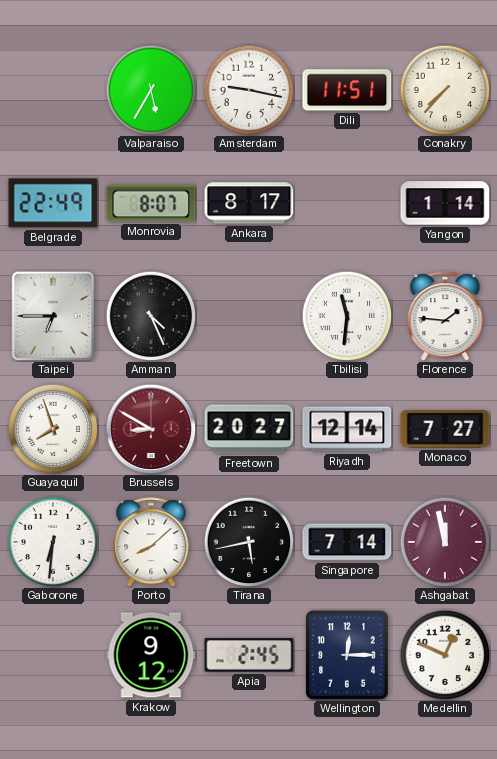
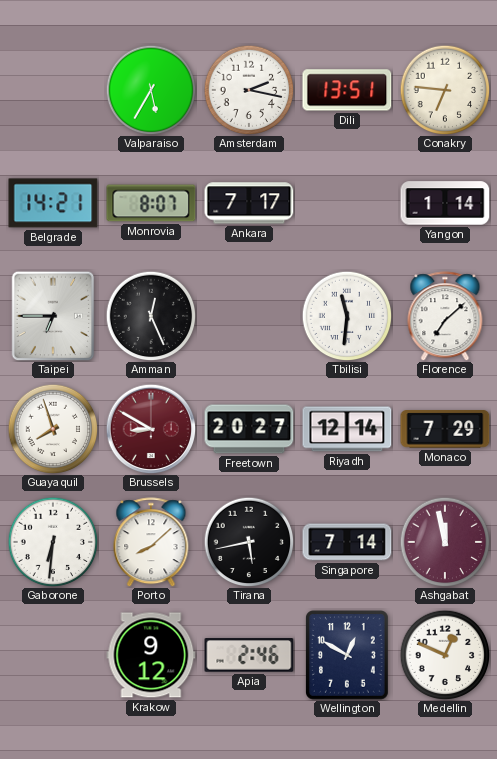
Amsterdam: 9:17 -> 2:17 (249, 90)
Dili: 11:51 -> 13:51 (347, 90)
Conakry: 7:37 -> 6:46 (445, 90)
Belgrade: 22:49 -> 14:21 (53, 203)
Ankara: 8:17 -> 7:17 (249, 203)
Amman: 4:26 -> 12:26 (151, 316)
Florence: 1:46 -> 7:08 (445, 316)
Monaco: 7:27 -> 7:29 (445, 429)
Apia: 2:45 -> 2:46 (249, 655)
Wellington: 12:15 -> 12:50 (348, 656)
